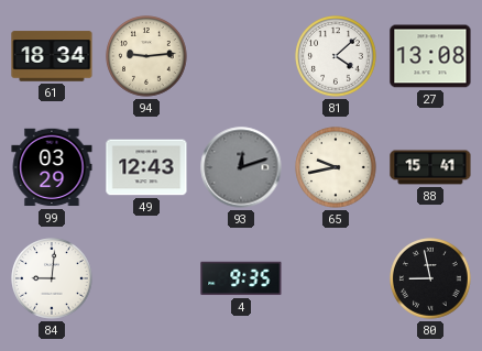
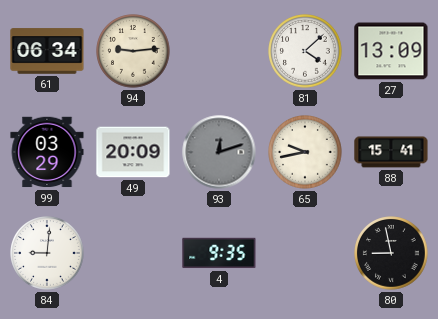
61: 18:34 -> 06:34 (47, 51)
27: 13:08 -> 13:09 (391, 51)
49: 12:43 -> 20:09 (133, 152)
